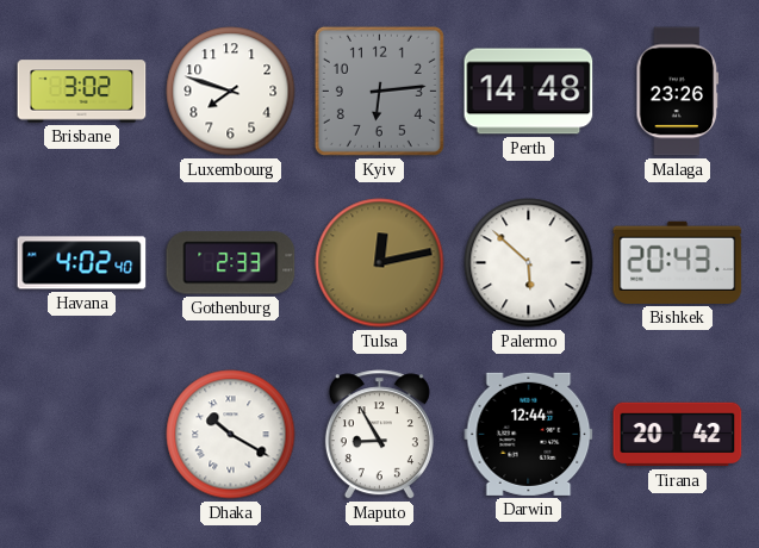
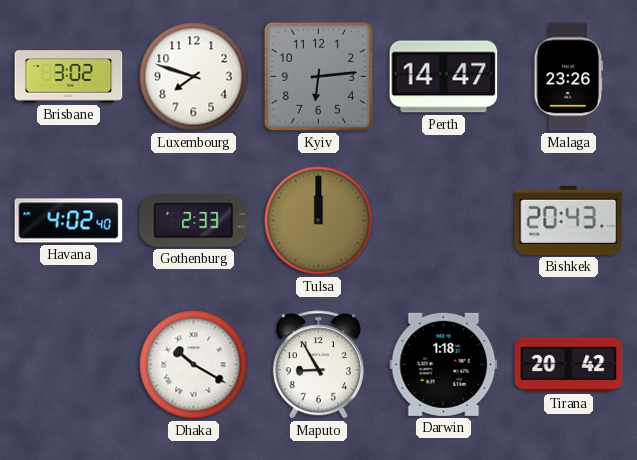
Perth: 14:48 -> 14:47 (444, 77)
Tulsa: 12:13 -> 12:00 (319, 221)
Palermo: 5:52 -> none (529, 263)
Darwin: 12:44 -> 1:18 (444, 364)
